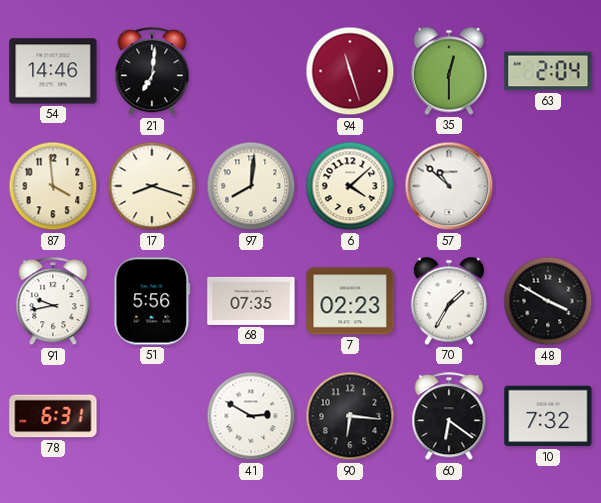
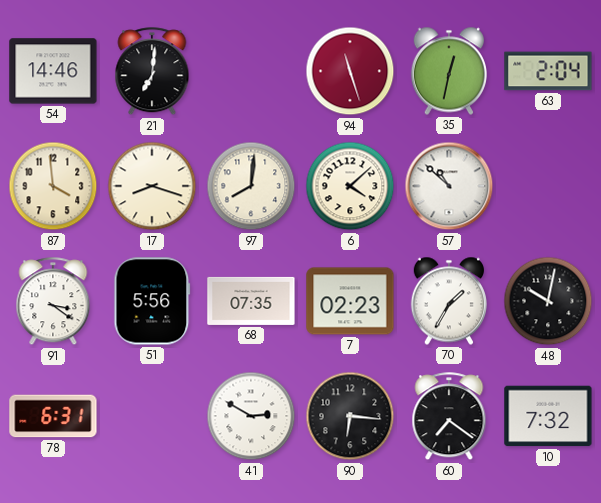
35: 12:30 -> 12:32 (448, 71)
91: 9:43 -> 3:21 (53, 302)
48: 3:50 -> 10:02 (548, 301)
60: 6:21 -> 7:21 (449, 417)
